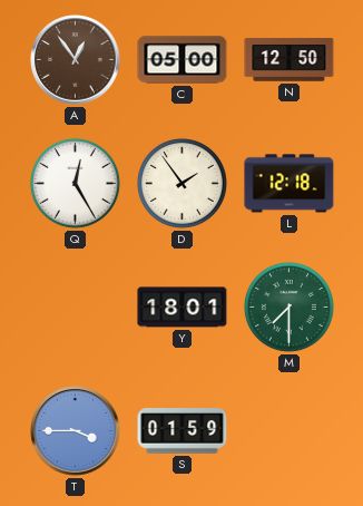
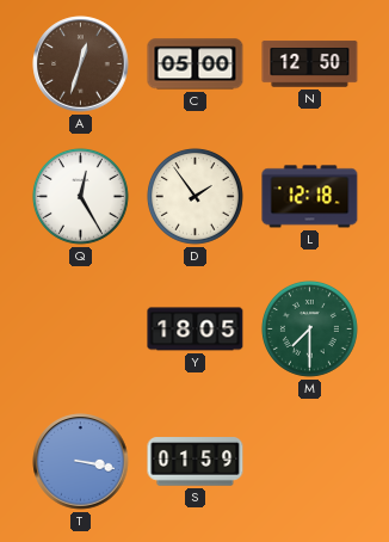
A: 12:54 -> 12:33 (81, 64)
Y: 18:01 -> 18:05 (196, 329)
T: 3:45 -> 3:17 (81, 462)
